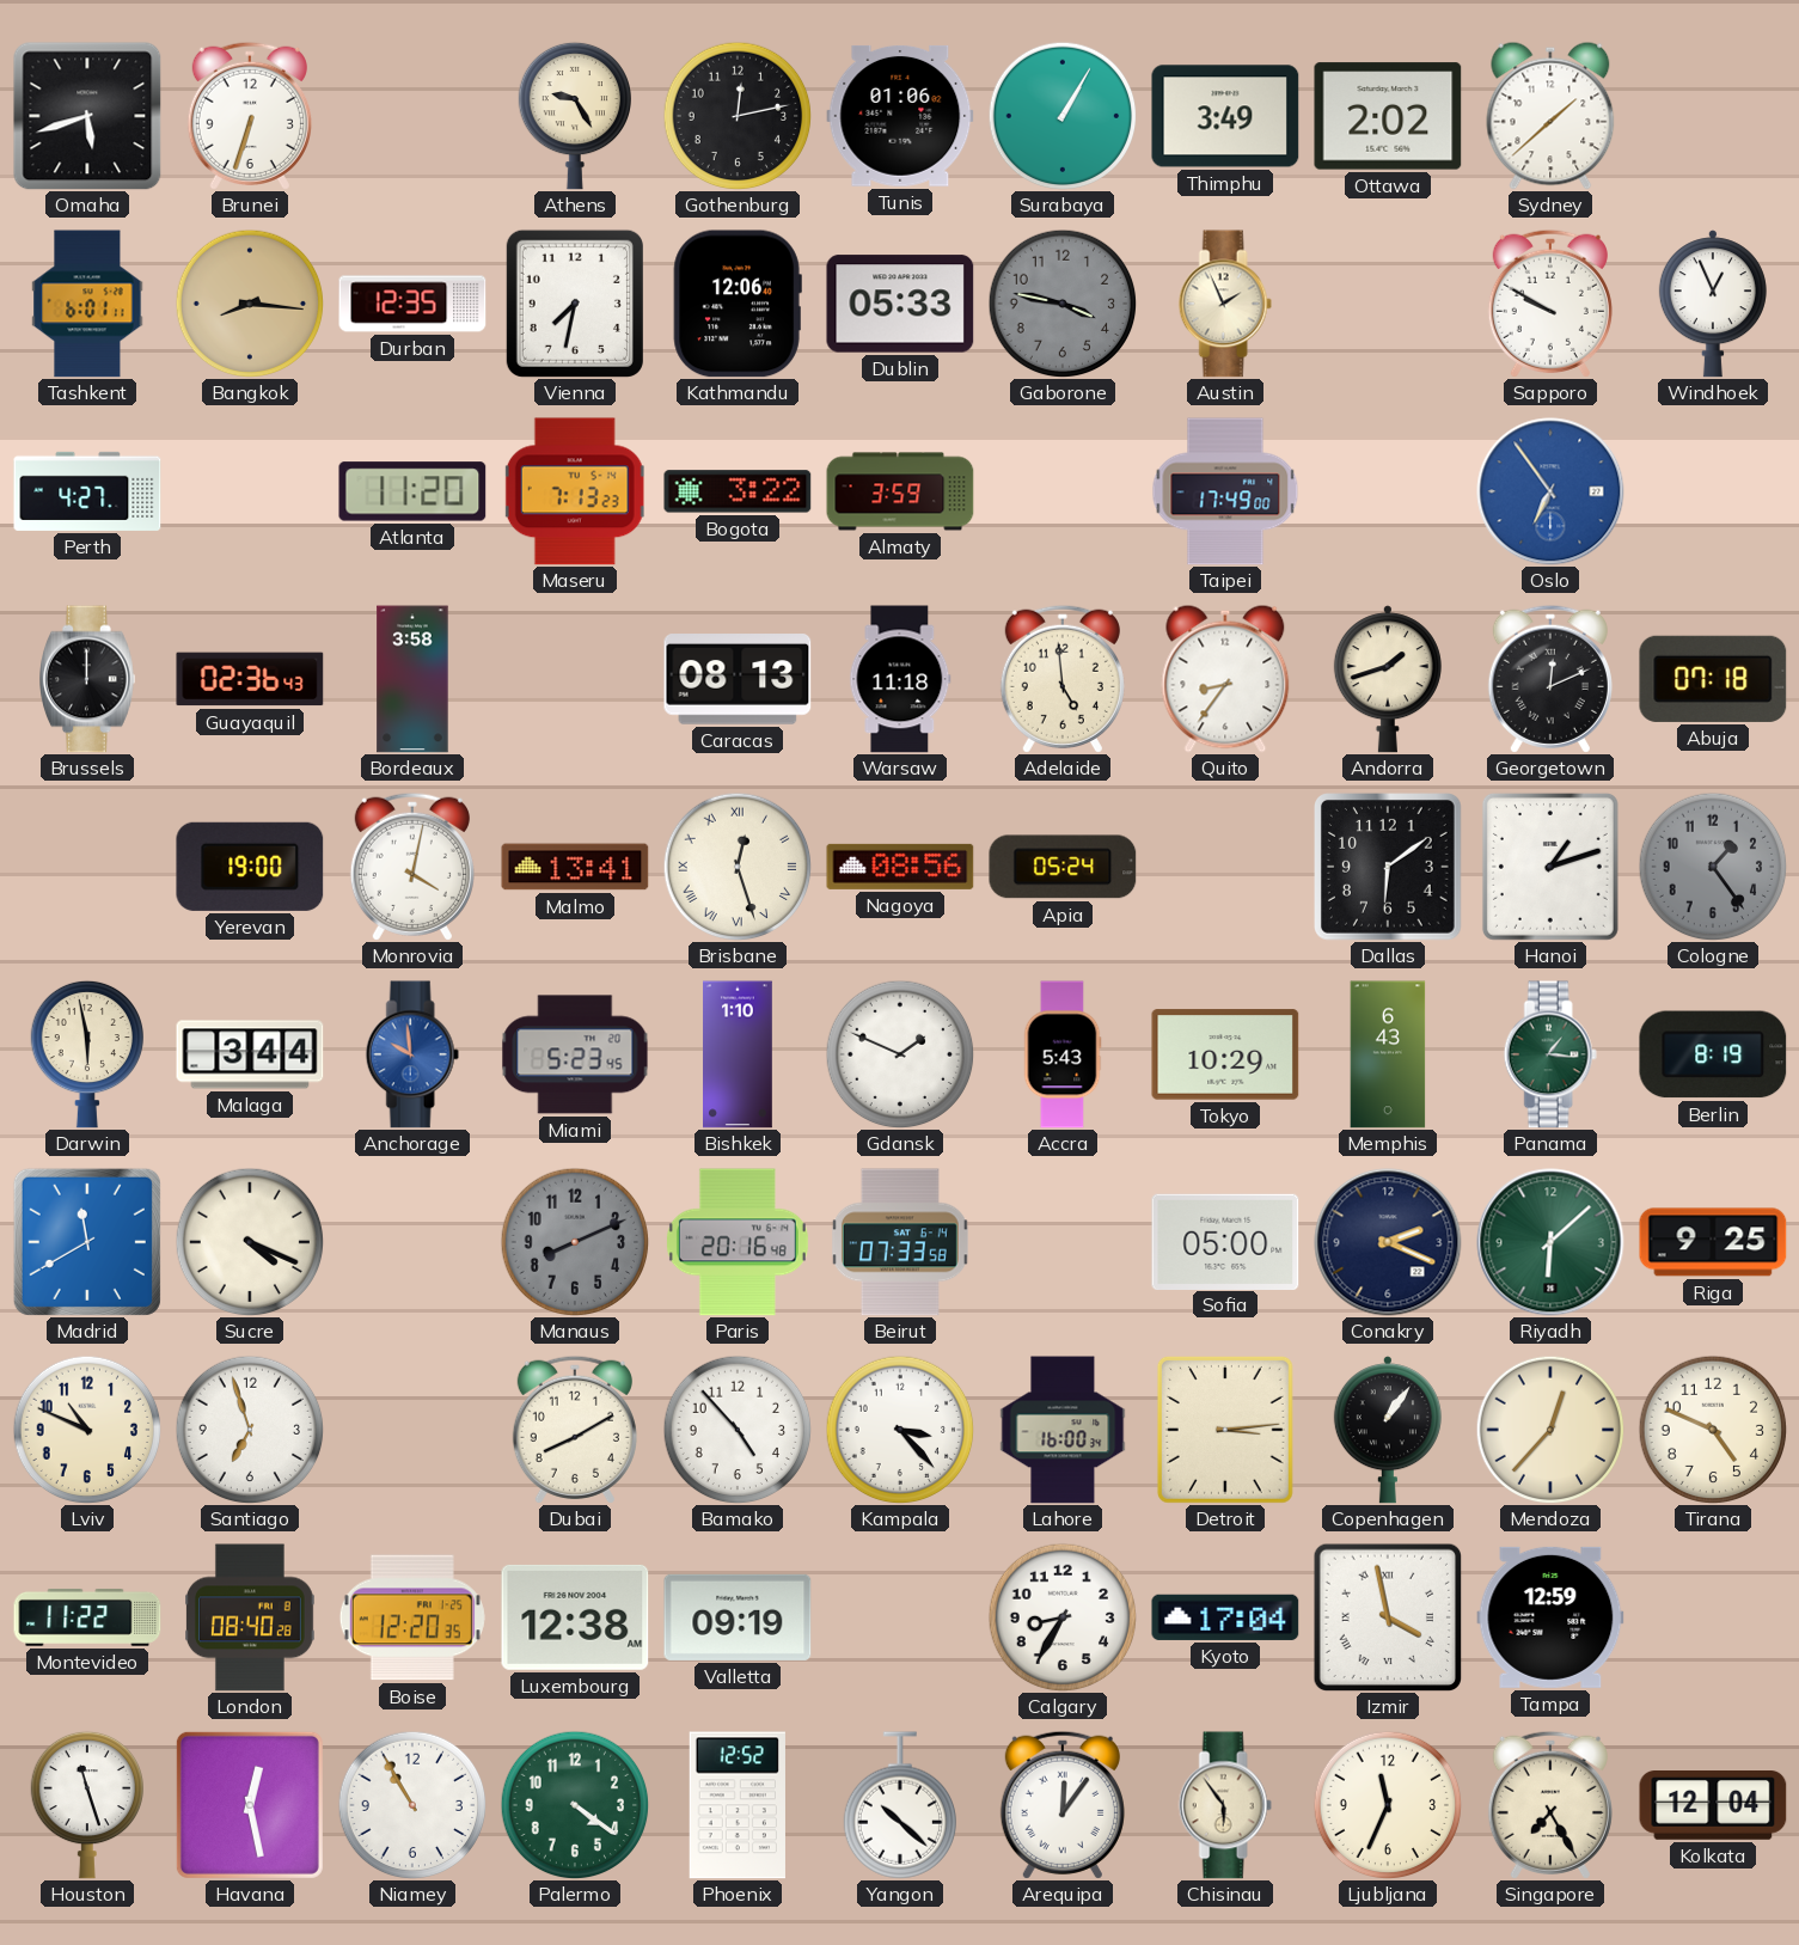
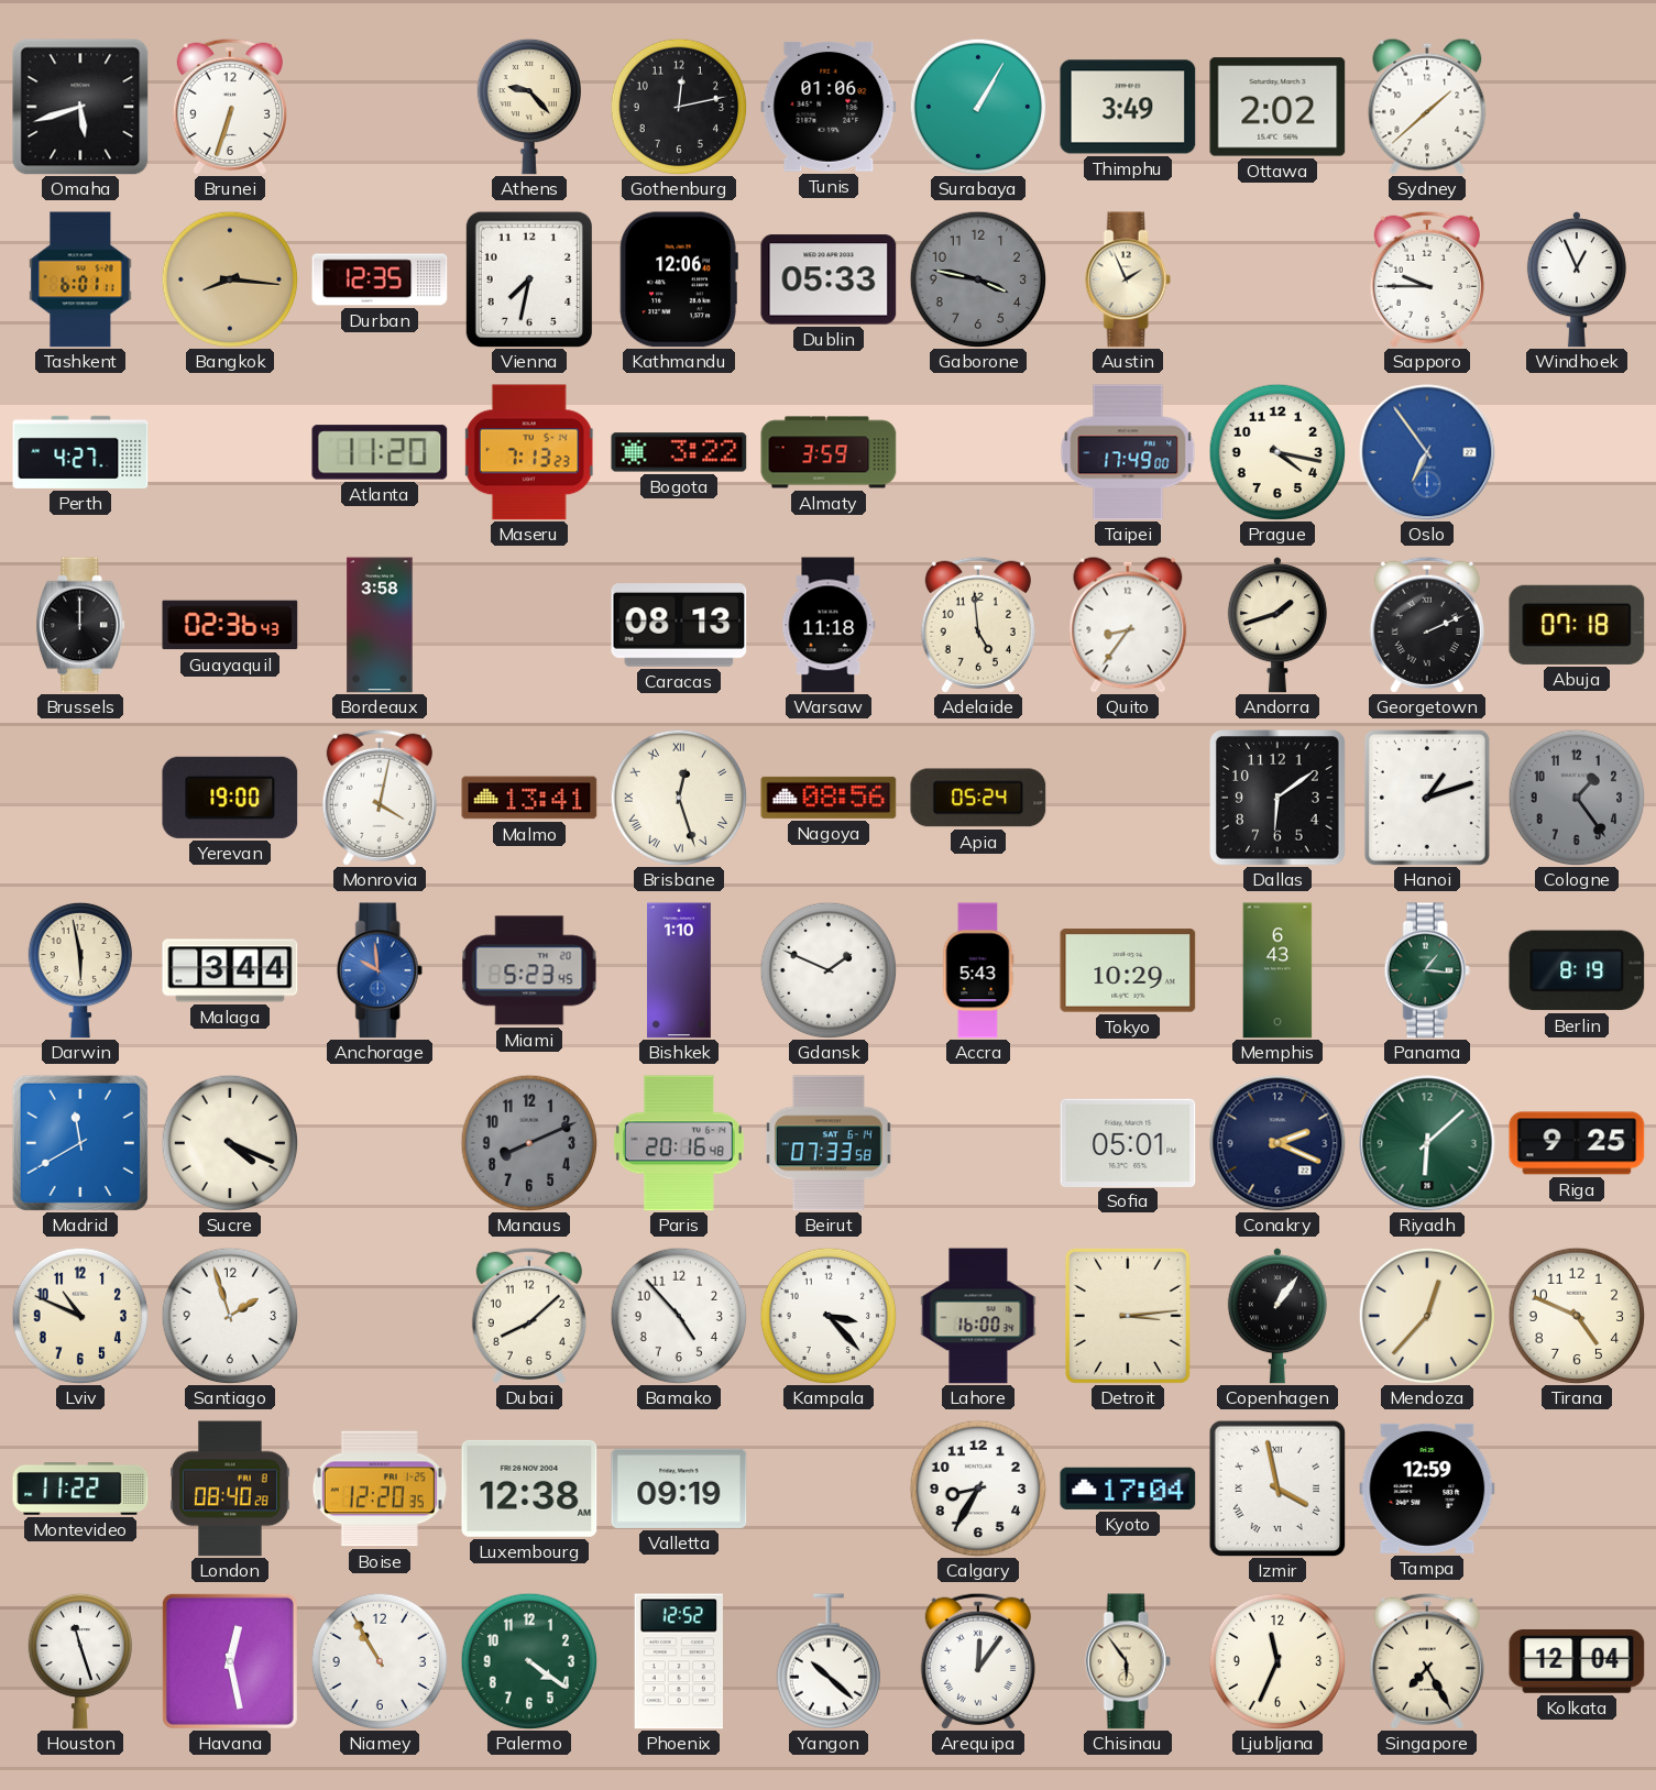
Athens: 9:25 -> 9:23 (528, 107)
Sapporo: 9:50 -> 9:45 (1427, 279)
Prague: none -> 4:17 (1277, 452)
Georgetown: 12:11 -> 2:11 (1427, 625)
Sofia: 05:00 -> 05:01 (1128, 1142)
Santiago: 6:57 -> 1:57 (230, 1316)
Dubai: 8:10 -> 8:08 (529, 1316)
